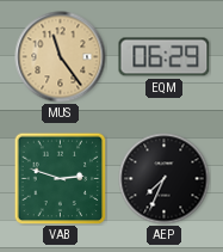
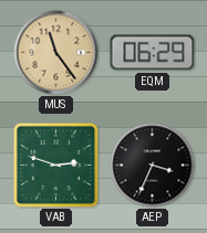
AEP: 7:34 -> 3:34 (153, 166)
